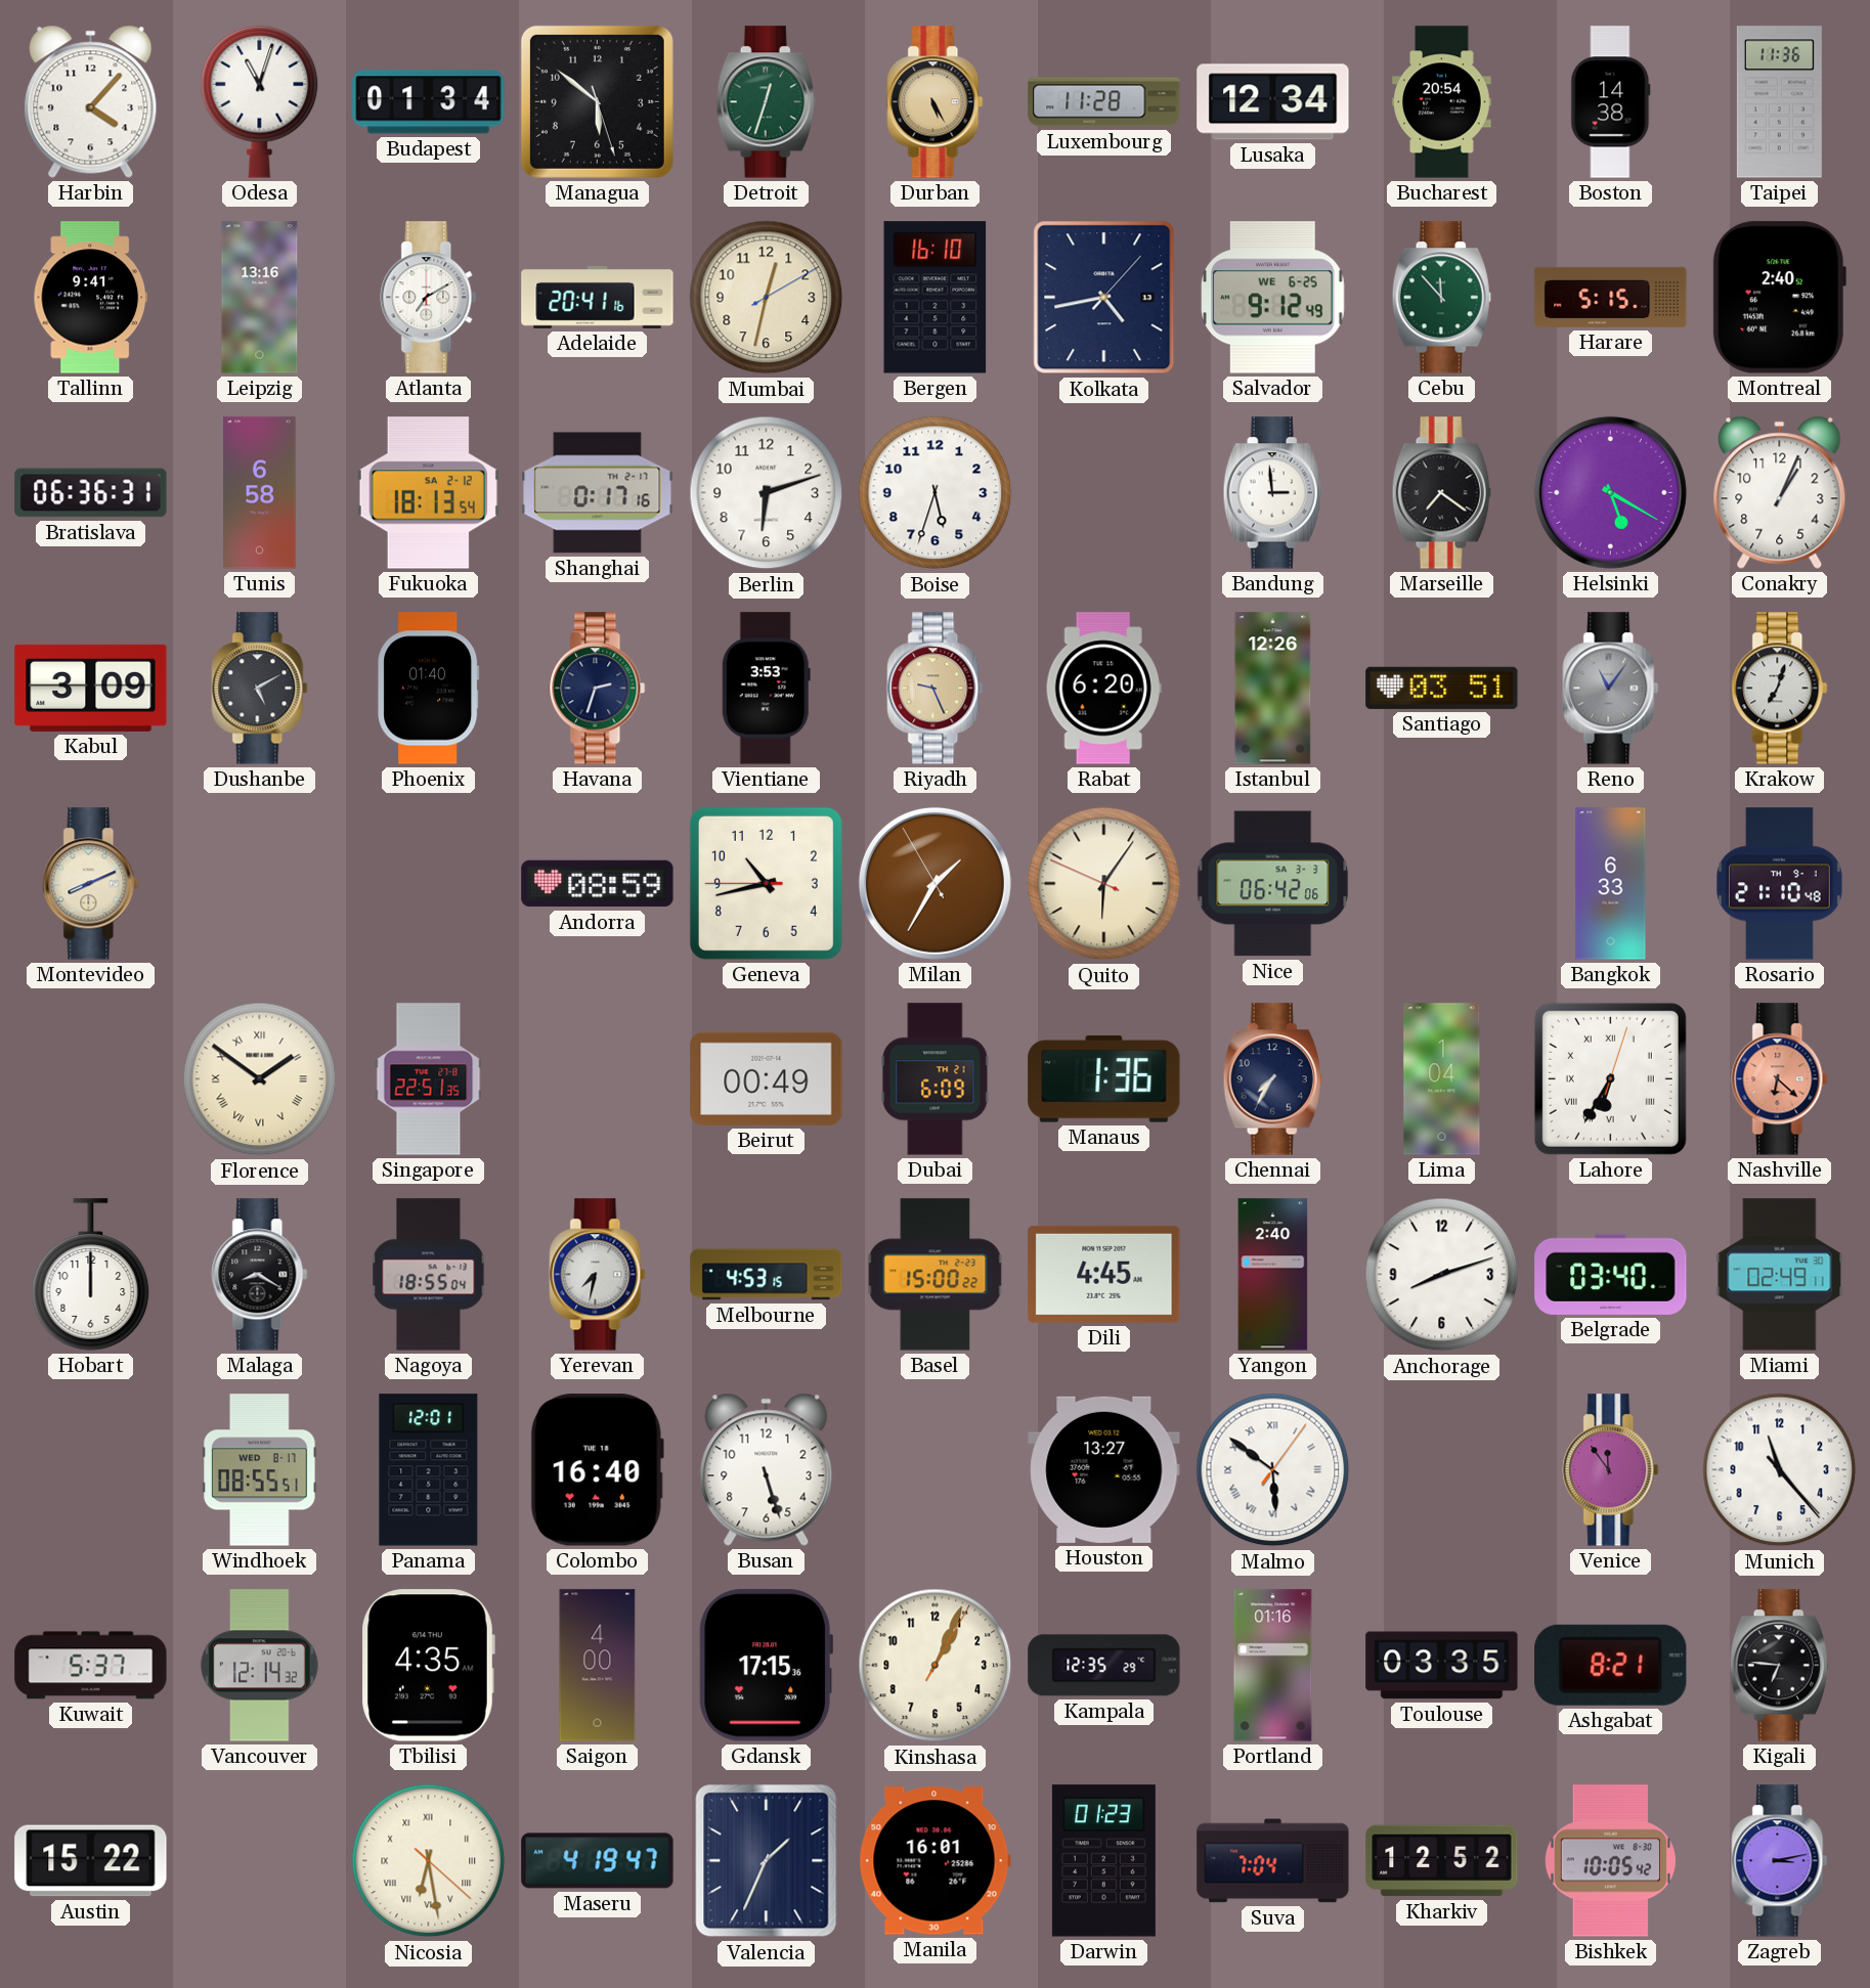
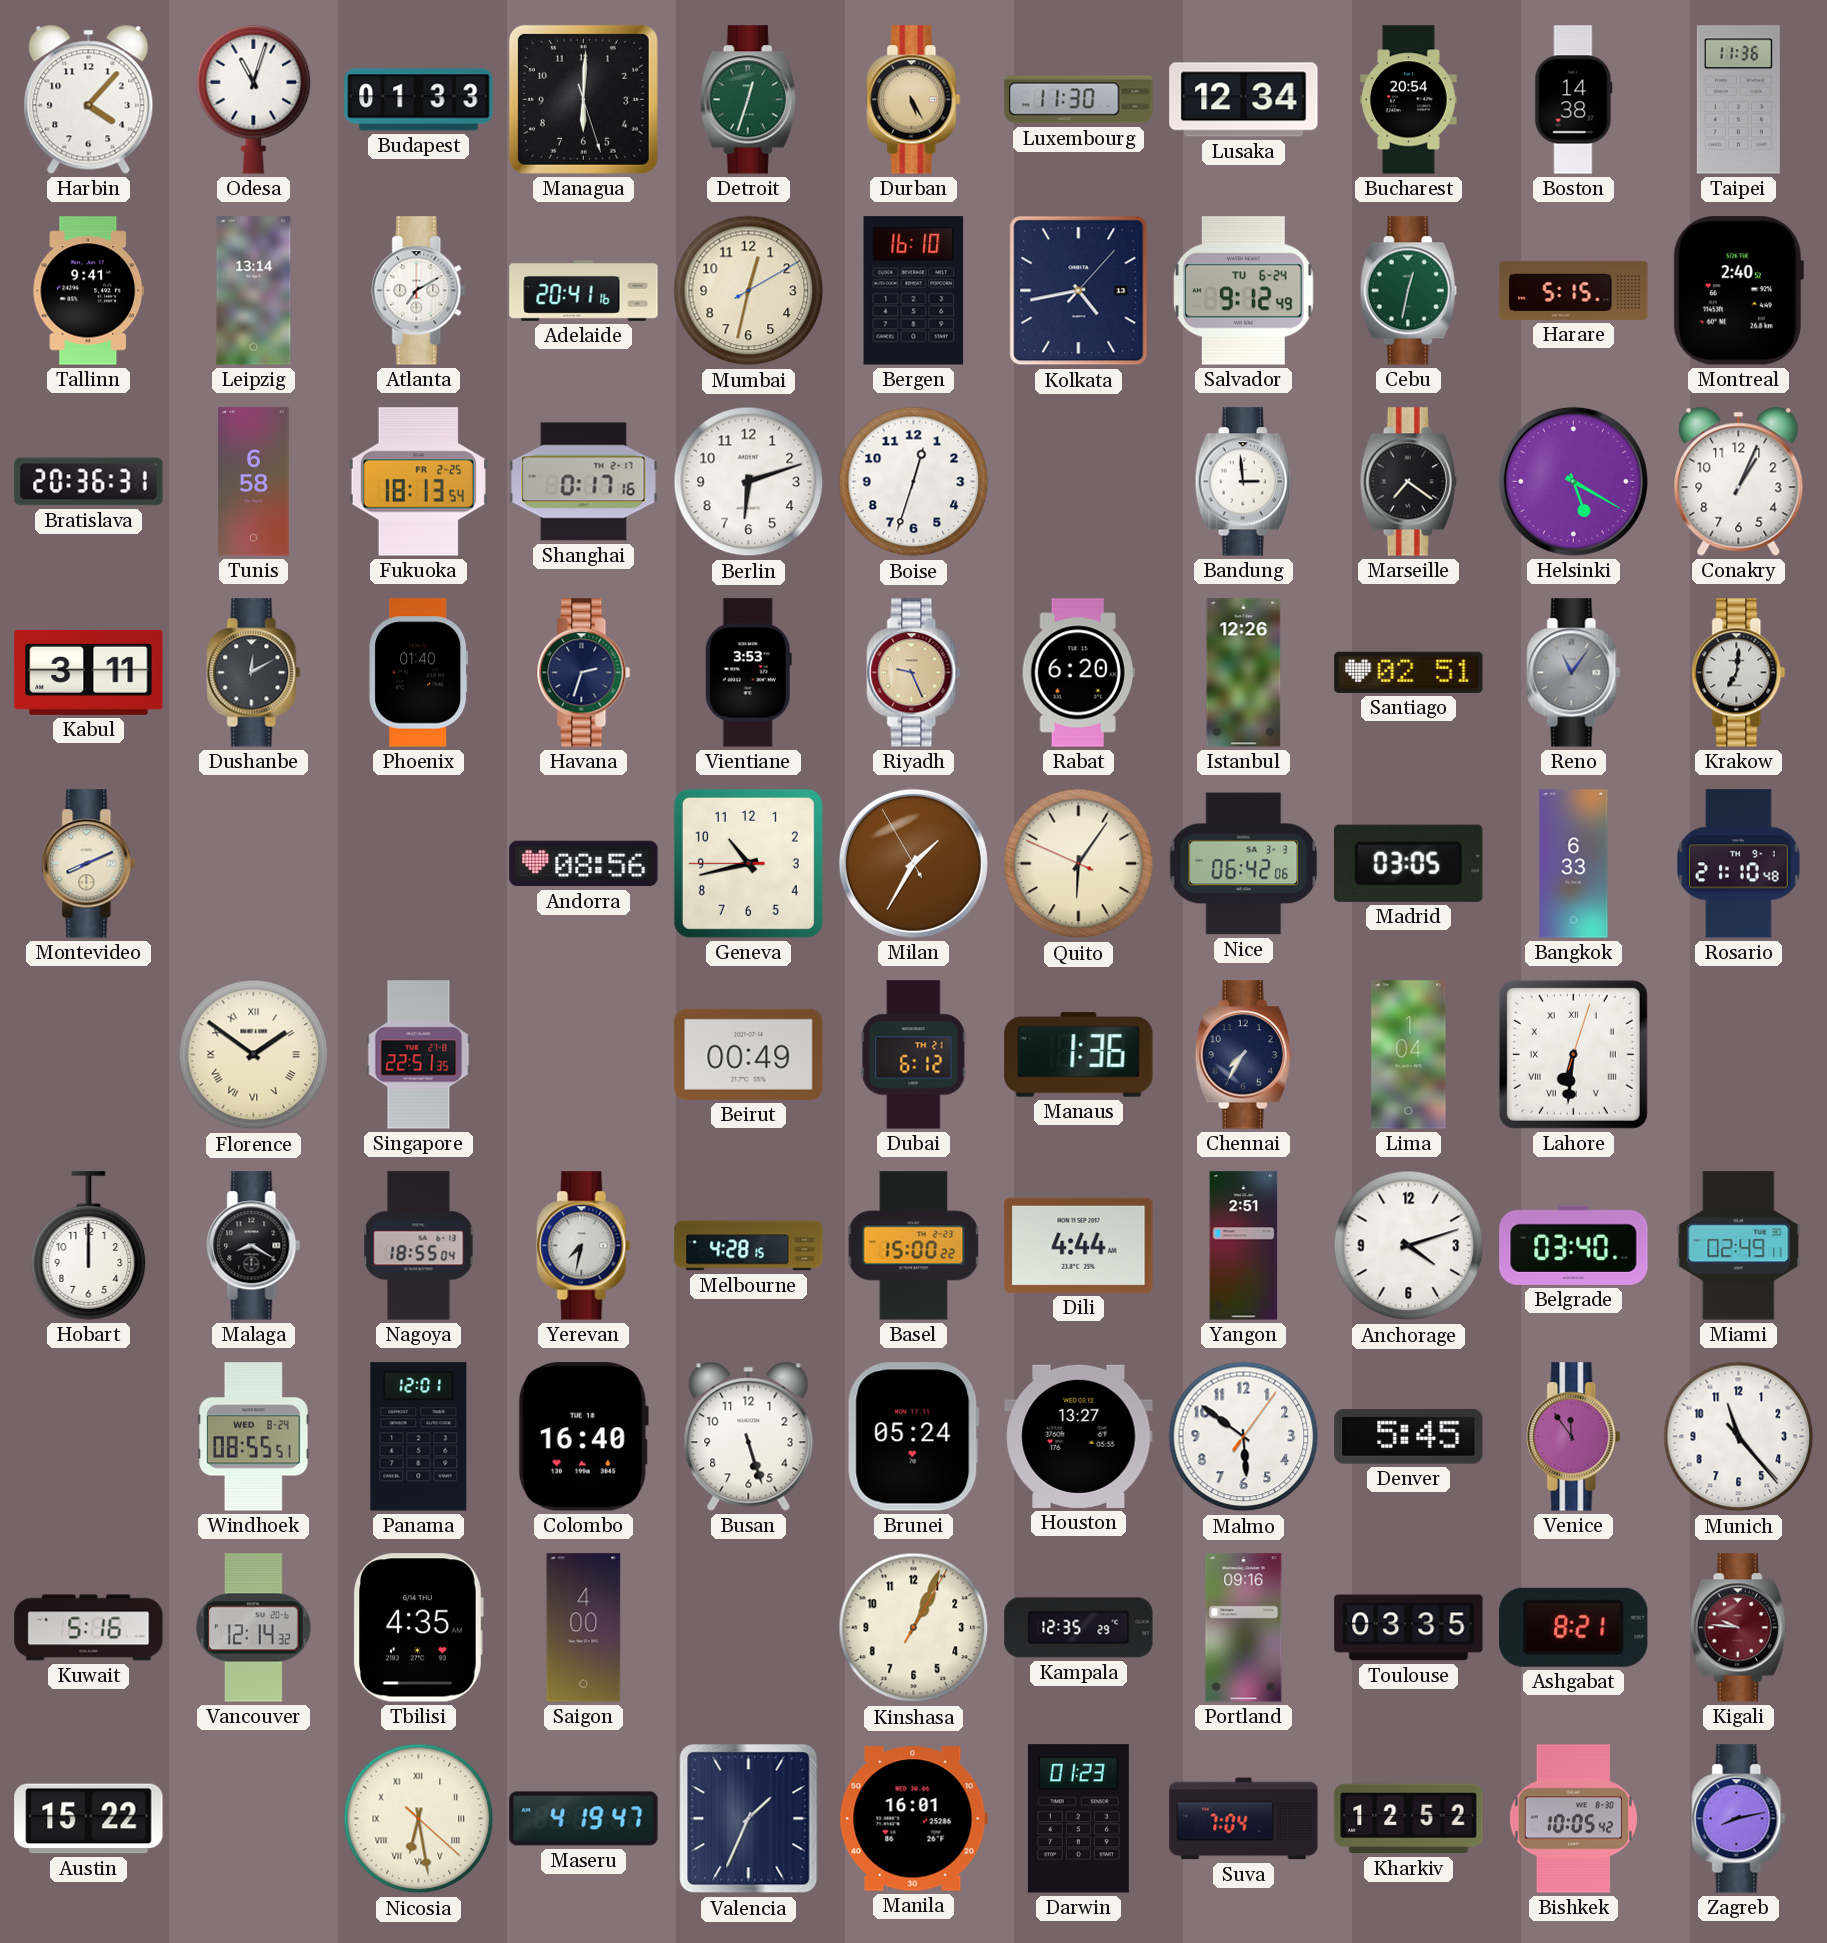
Budapest: 01:34 -> 01:33 (419, 100)
Managua: 5:51 -> 6:00 (583, 99)
Luxembourg: 11:28 -> 11:30 (1079, 100)
Leipzig: 13:16 -> 13:14 (254, 291)
Salvador date: WE 6-25 -> TU 6-24 (1244, 291)
Cebu: 11:53 -> 12:32 (1408, 291)
Bratislava: 06:36 -> 20:36 (89, 482)
Fukuoka date: SA 2-12 -> FR 2-25 (418, 482)
Boise: 5:33 -> 12:33 (914, 482)
Kabul: 3:09 -> 3:11 (89, 672)
Dushanbe: 5:10 -> 12:10 (254, 673)
Santiago: 03:51 -> 02:51 (1409, 672)
Krakow: 7:03 -> 7:01 (1739, 673)
Andorra: 08:59 -> 08:56 (584, 864)
Madrid: none -> 03:05 (1409, 863)
Dubai: 6:09 -> 6:12 (914, 1055)
Lahore: 6:35 -> 6:31 (1573, 1054)
Nashville: 6:22 -> none (1780, 1079)
Melbourne: 4:53 -> 4:28 (749, 1246)
Dili: 4:45 -> 4:44 (1079, 1245)
Yangon: 2:40 -> 2:51 (1244, 1246)
Anchorage: 8:12 -> 4:12 (1409, 1246)
Windhoek date: WED 8-17 -> WED 8-24 (254, 1437)
Brunei: none -> 05:24 (914, 1437)
Malmo numerals: Roman -> Arabic (1244, 1437)
Denver: none -> 5:45 (1409, 1437)
Kuwait: 5:37 -> 5:16 (89, 1628)
Gdansk: 17:15 -> none (766, 1666)
Portland: 01:16 -> 09:16 (1244, 1628)
Kigali: 6:46 -> 9:46 (1738, 1628)
Kigali dial: black -> burgundy (1738, 1628)
Zagreb: 3:13 -> 8:13 (1739, 1819)
